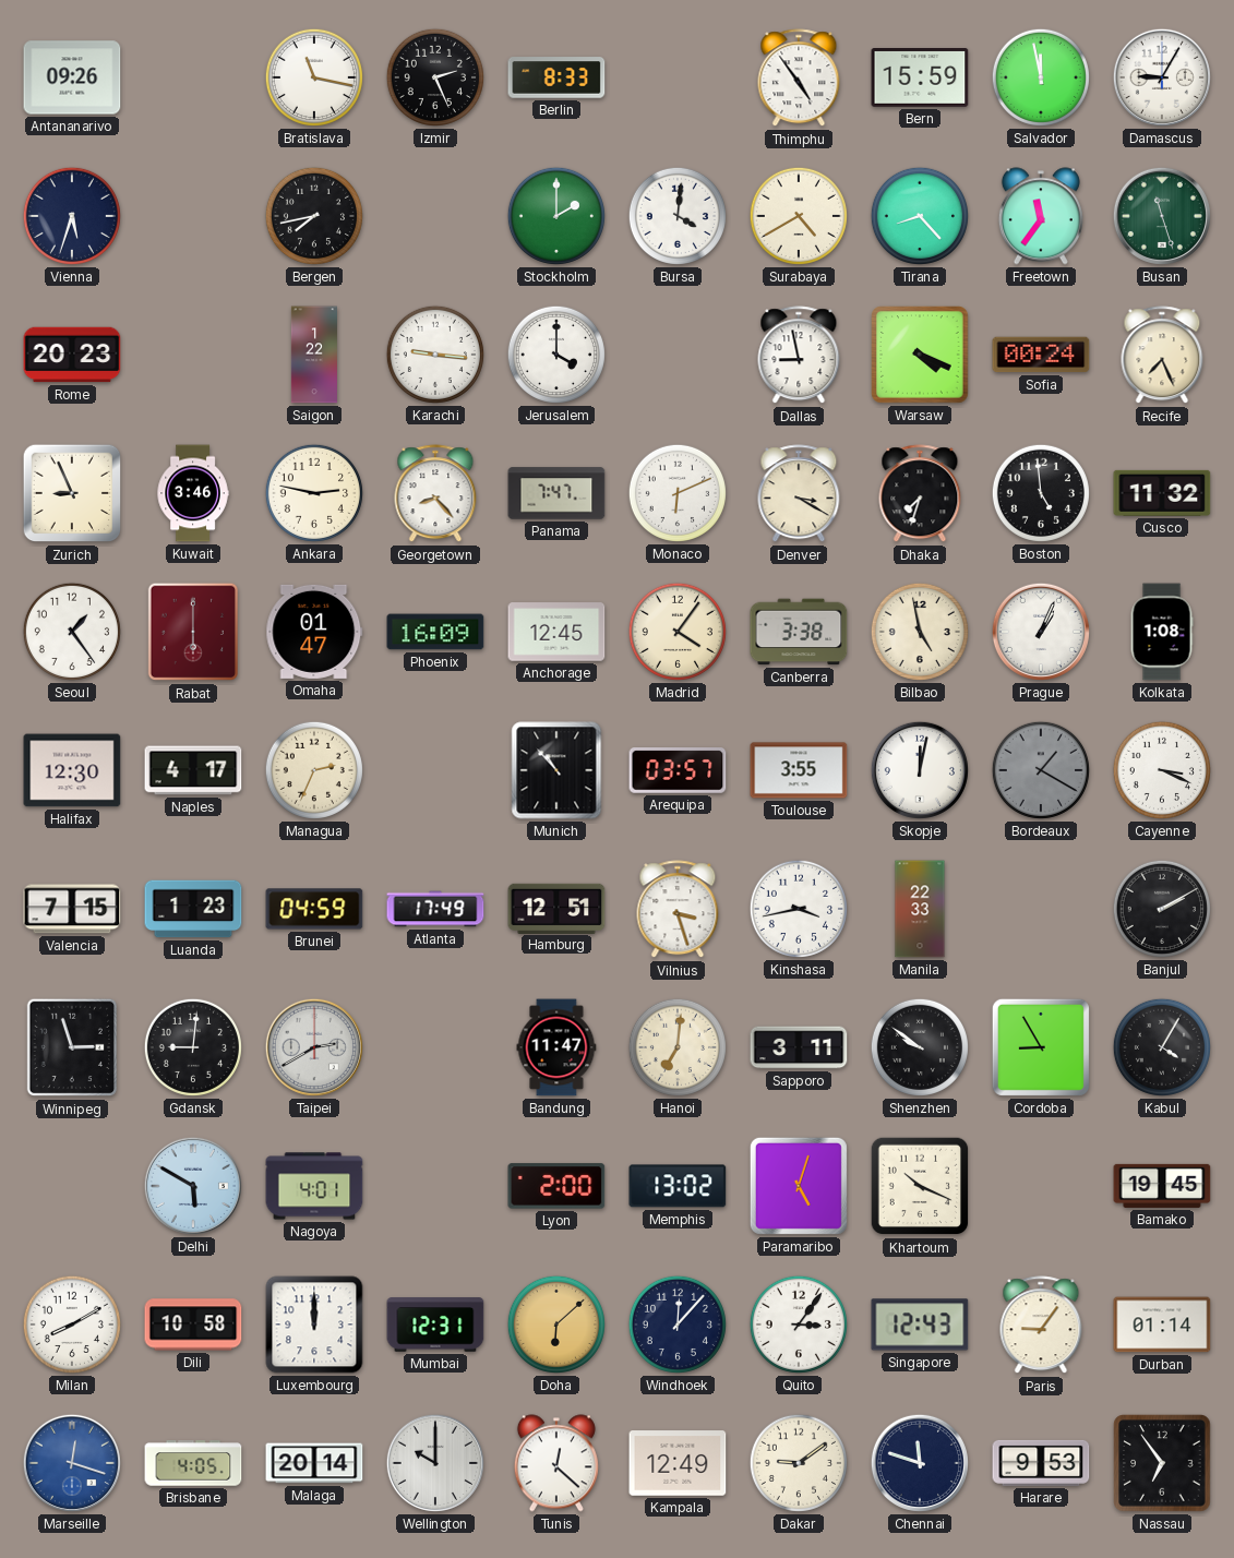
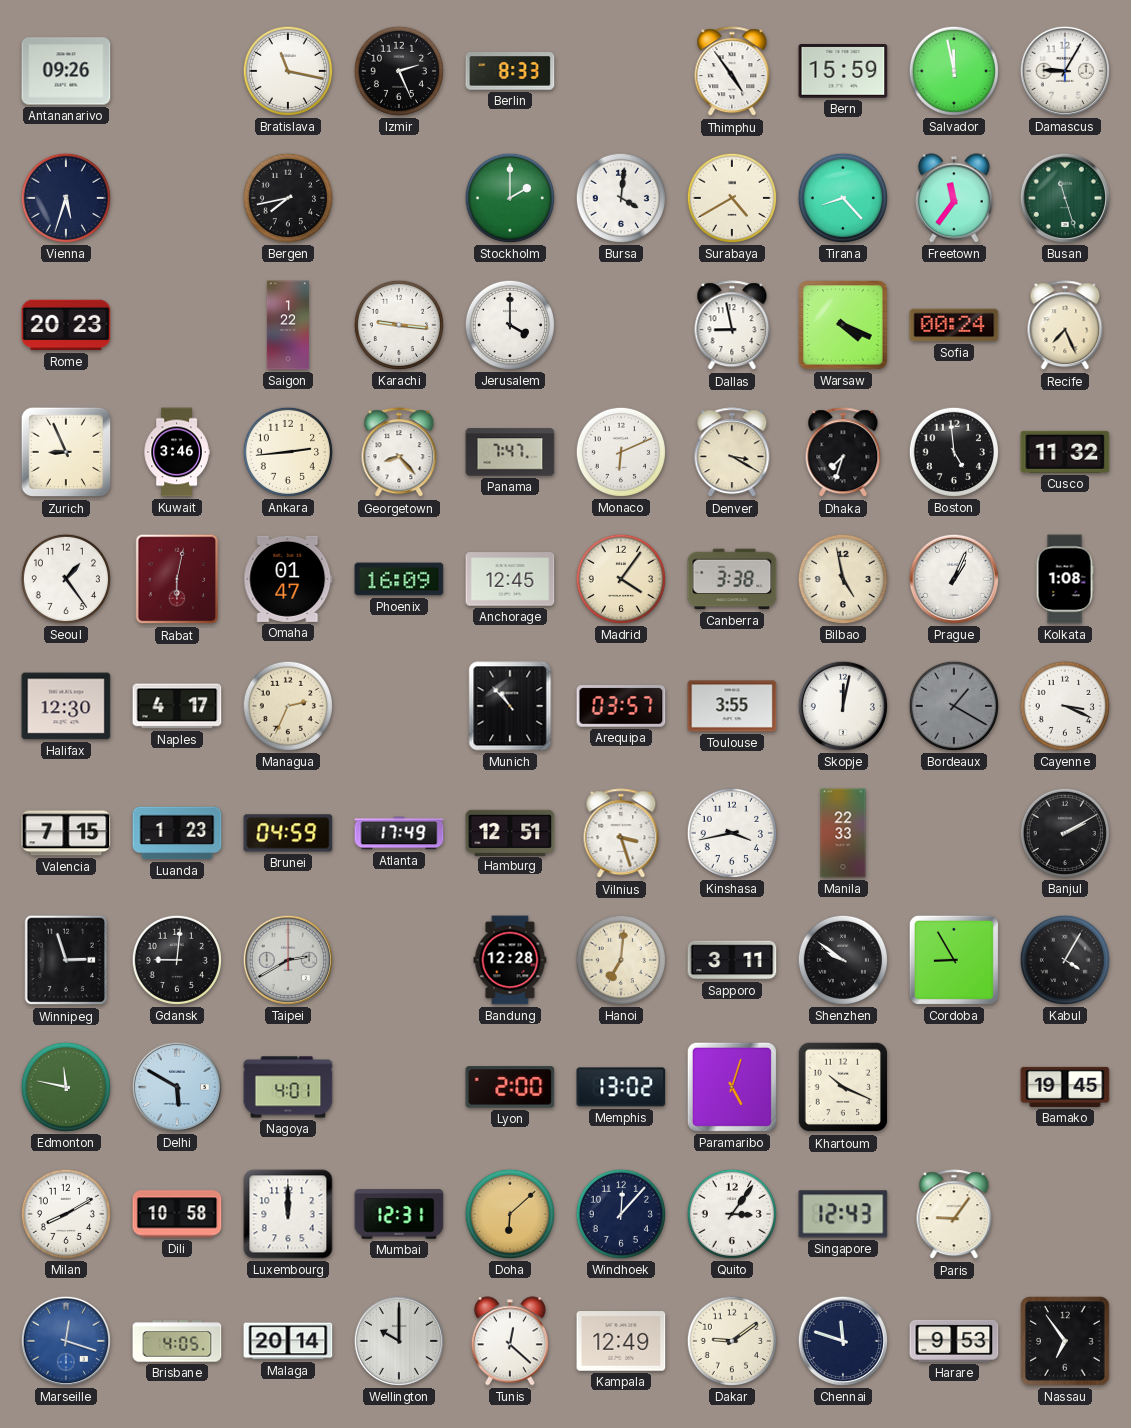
Ankara: 2:47 -> 2:44 (288, 452)
Rabat: 6:00 -> 6:02 (177, 579)
Bandung: 11:47 -> 12:28 (510, 960)
Edmonton: none -> 11:47 (66, 1087)
Durban: 01:14 -> none (1162, 1325)
